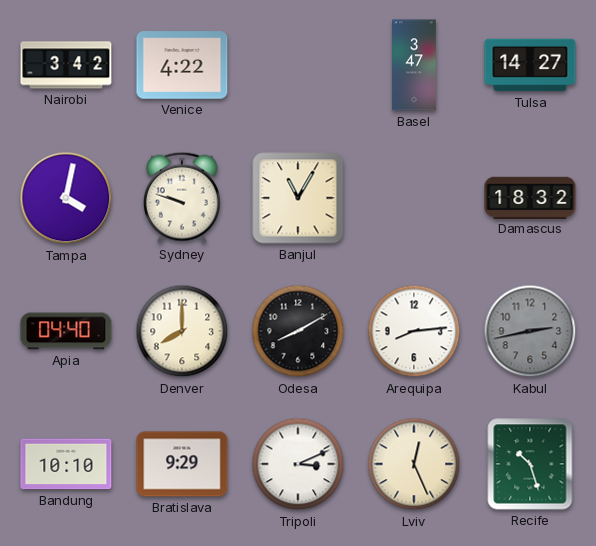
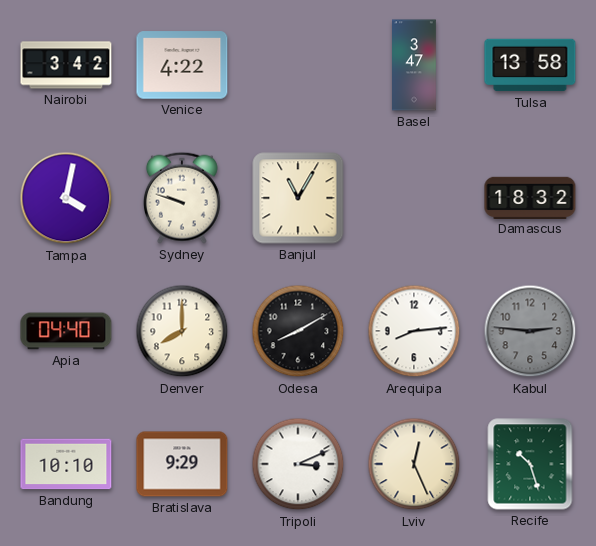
Tulsa: 14:27 -> 13:58 (530, 65)
Kabul: 2:43 -> 2:46 (530, 331)
